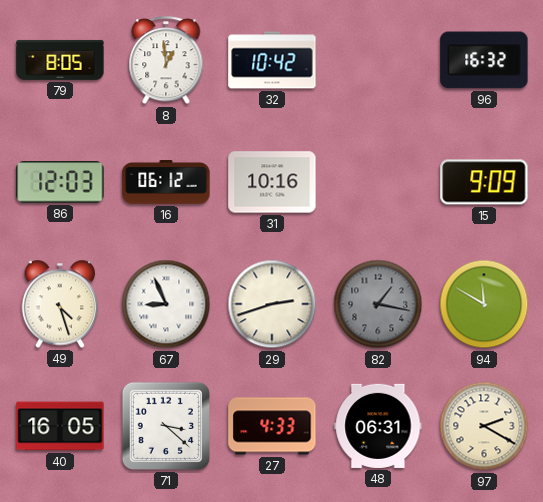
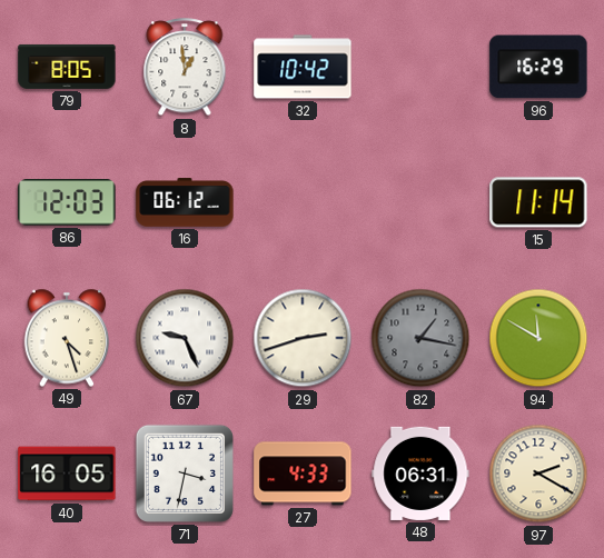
96: 16:32 -> 16:29 (538, 67)
31: 10:16 -> none (272, 182)
15: 9:09 -> 11:14 (538, 202)
67: 8:56 -> 9:26 (185, 338)
71: 3:22 -> 3:32 (185, 474)
